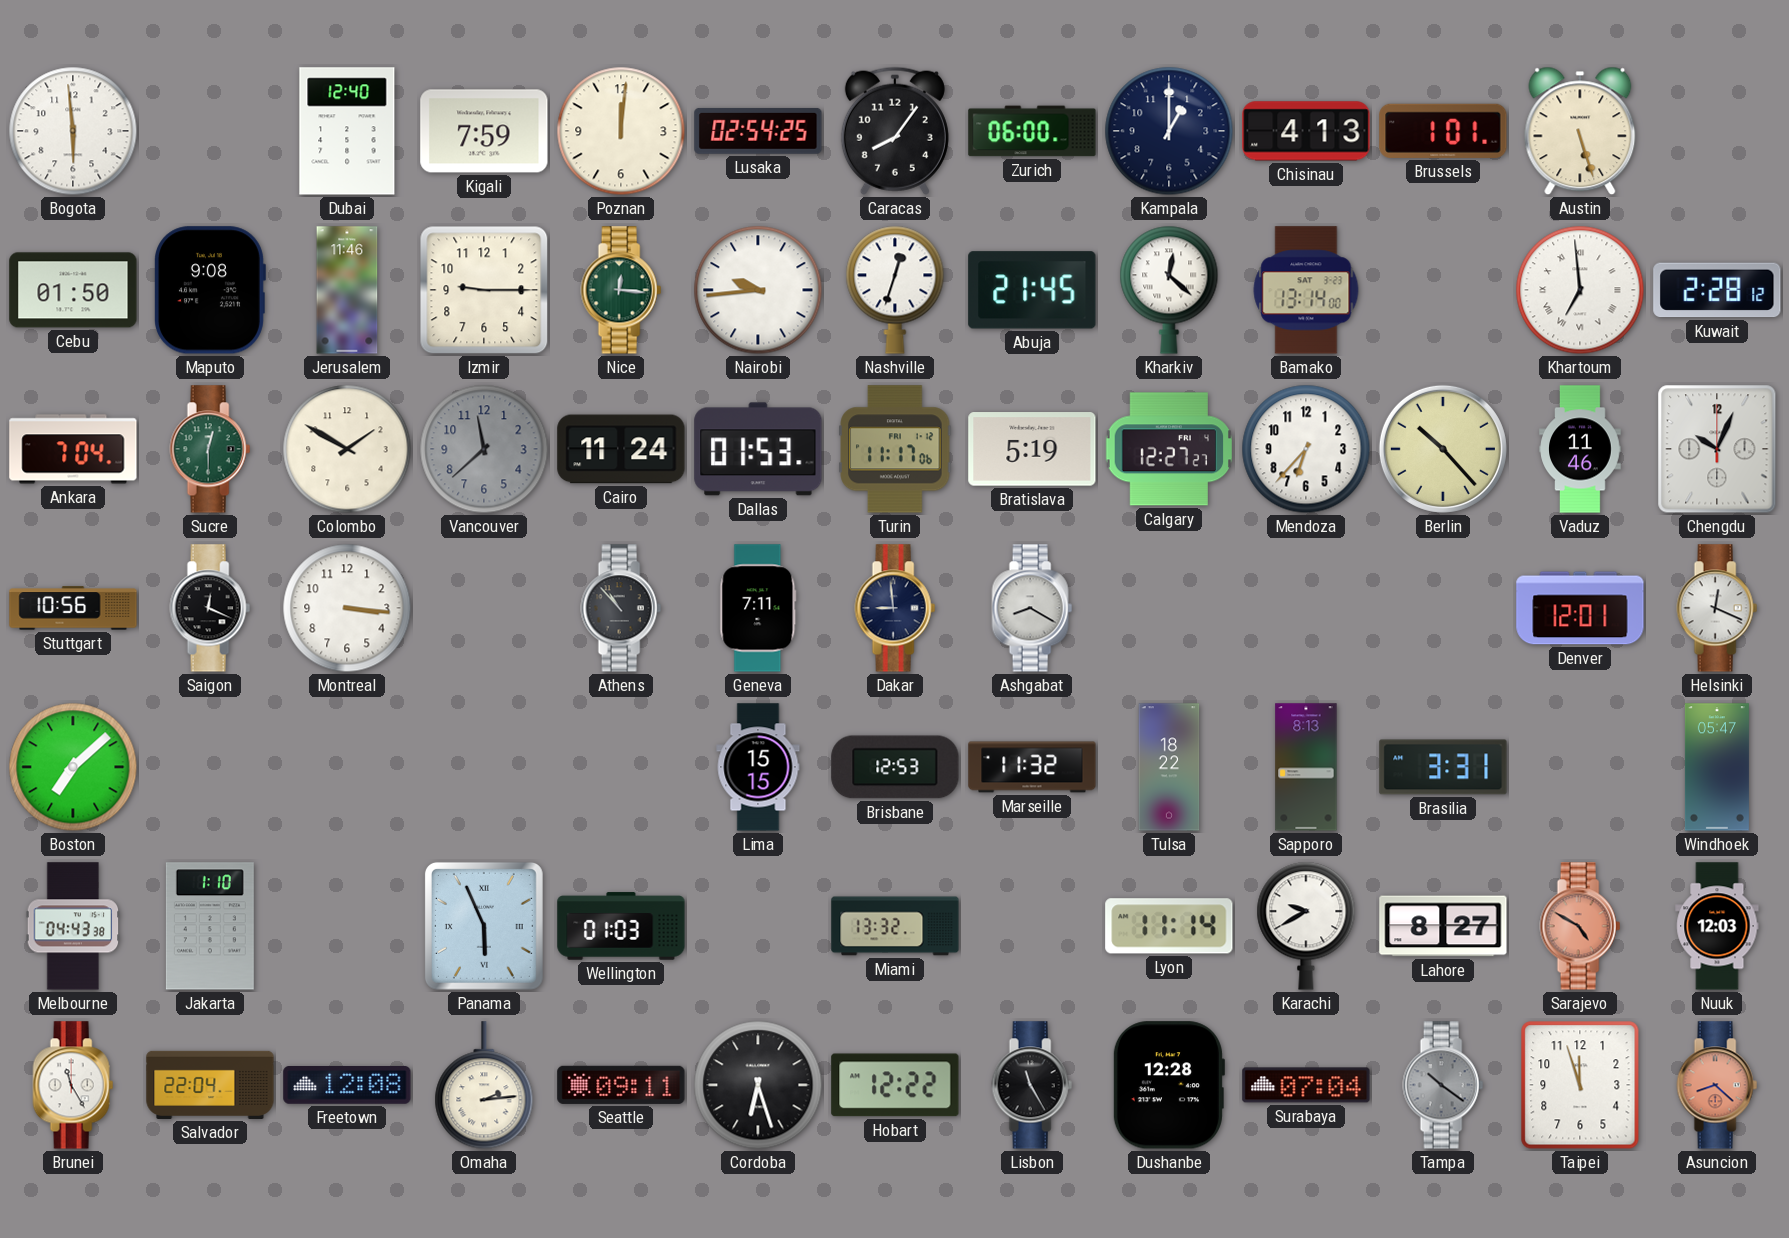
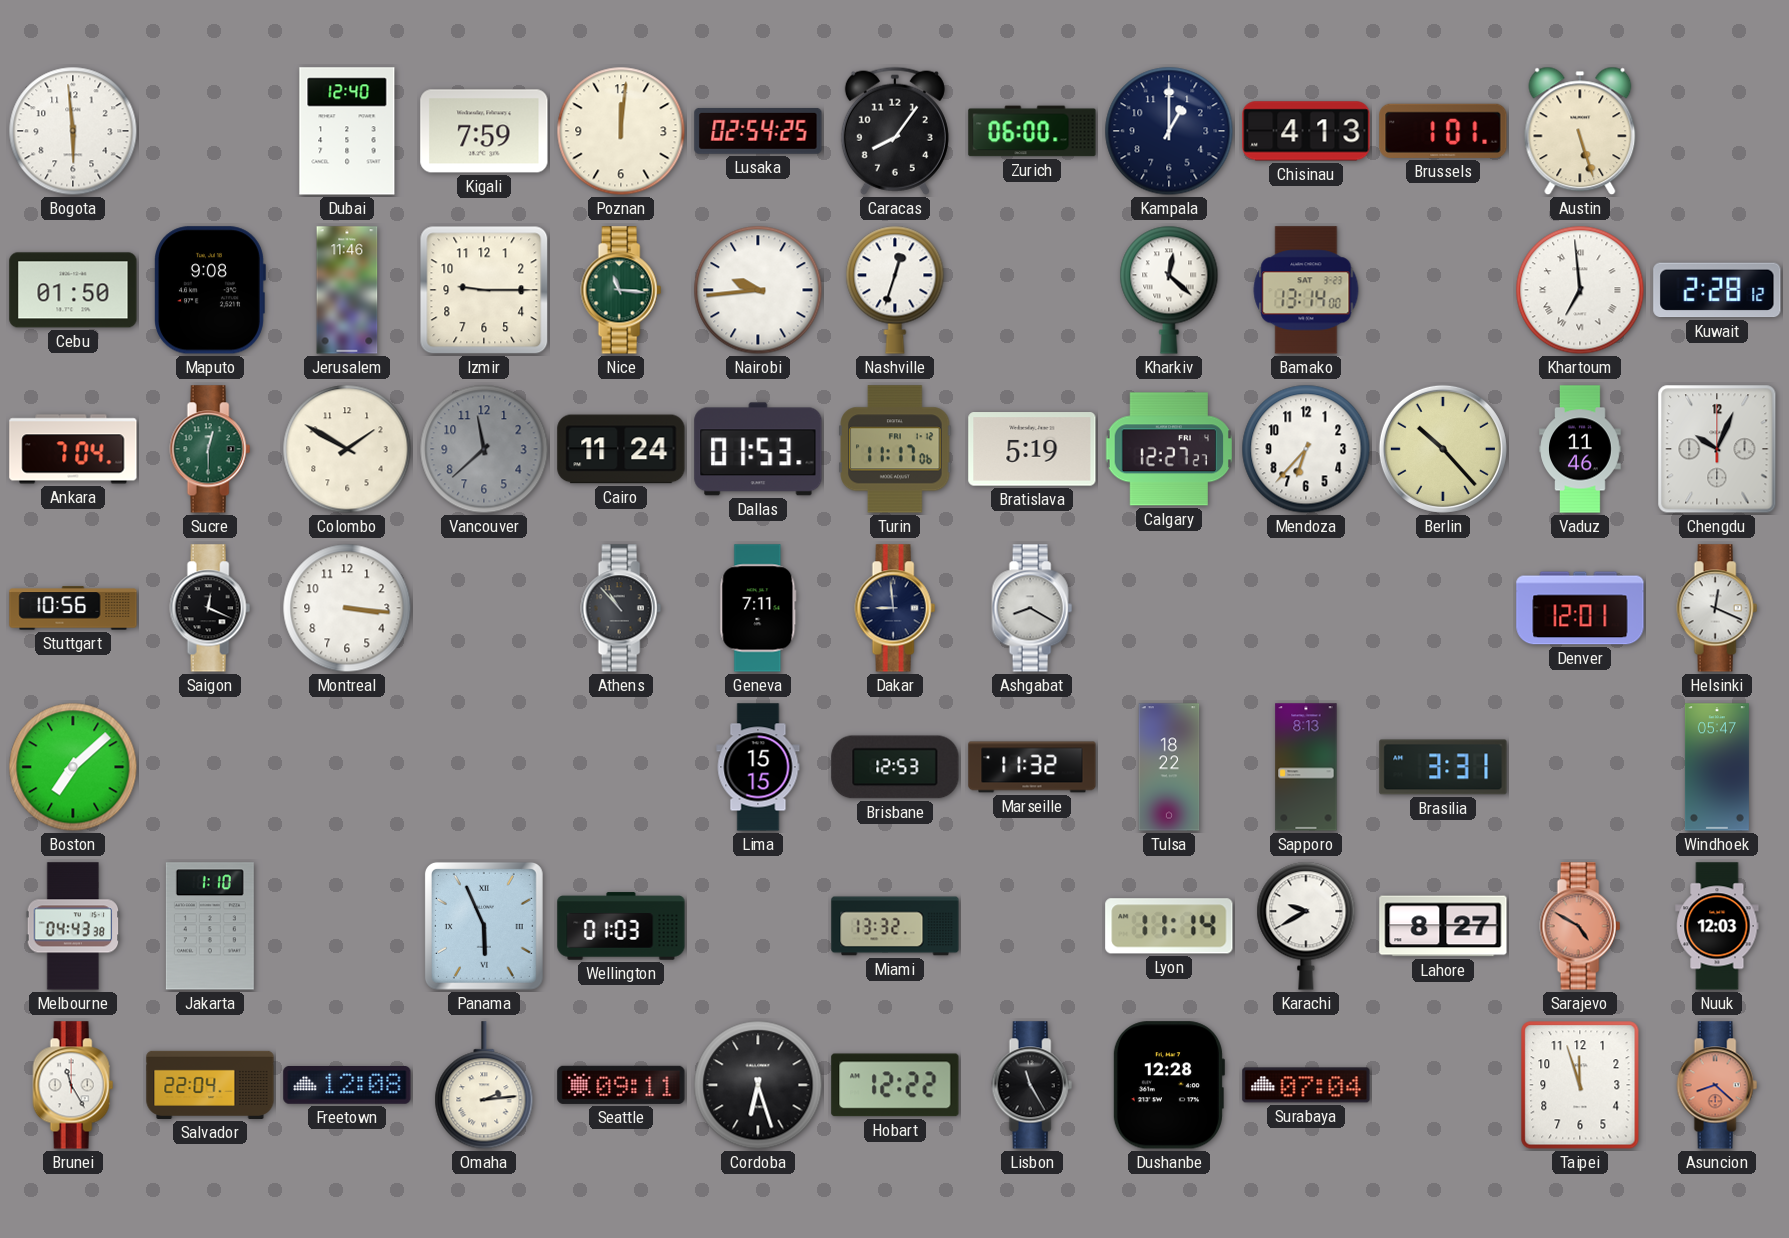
Nice: 12:16 -> 11:16 (621, 290)
Abuja: 21:45 -> none (1032, 290)
Tampa: 10:21 -> none (1443, 1085)
